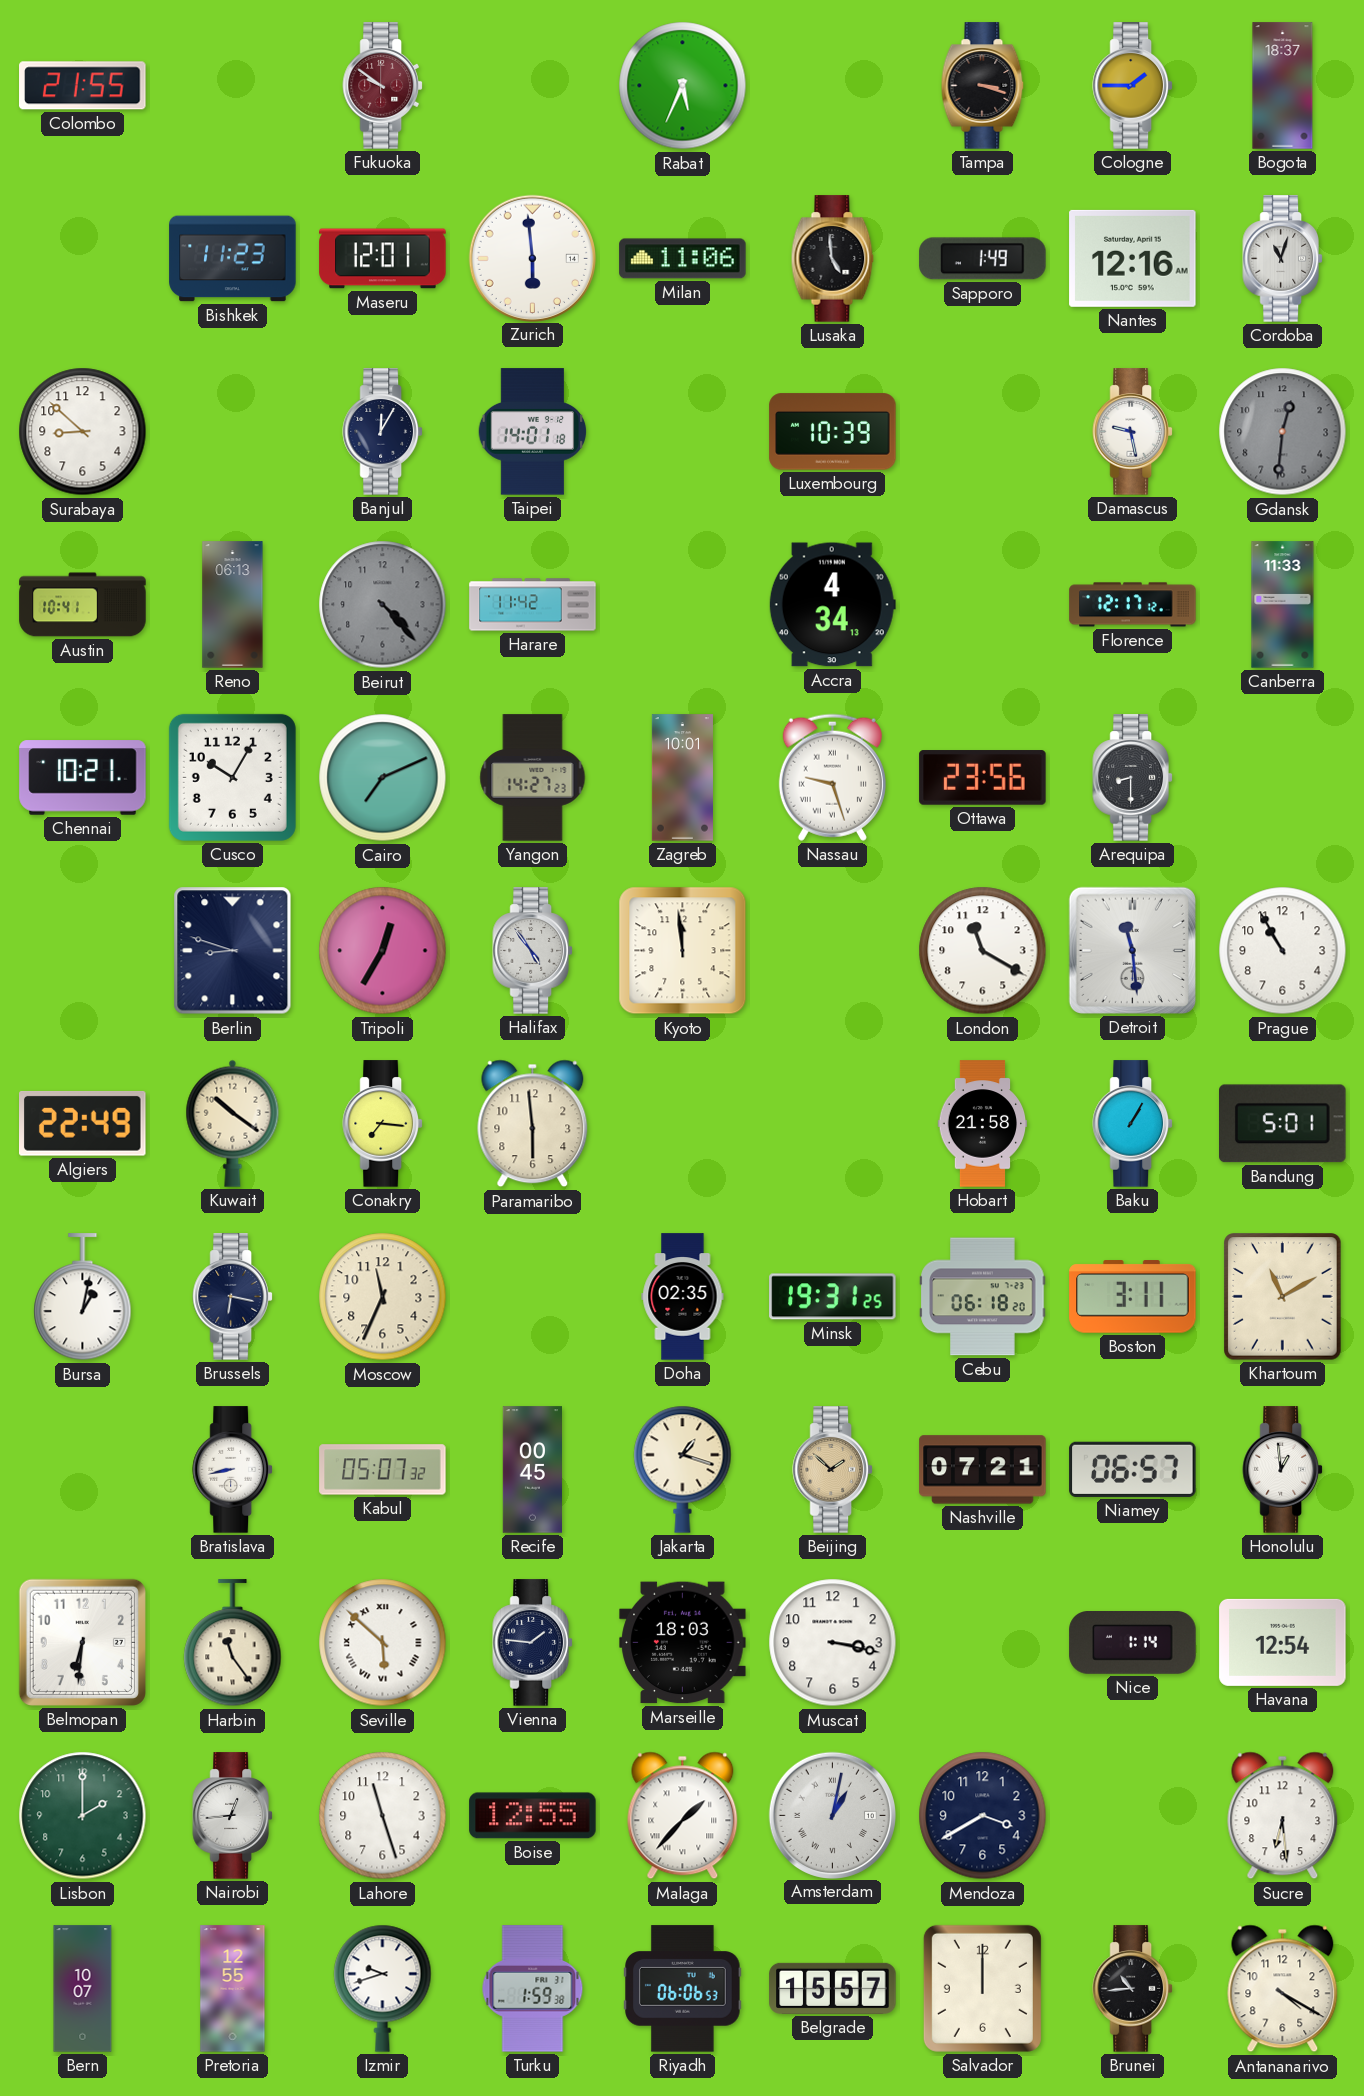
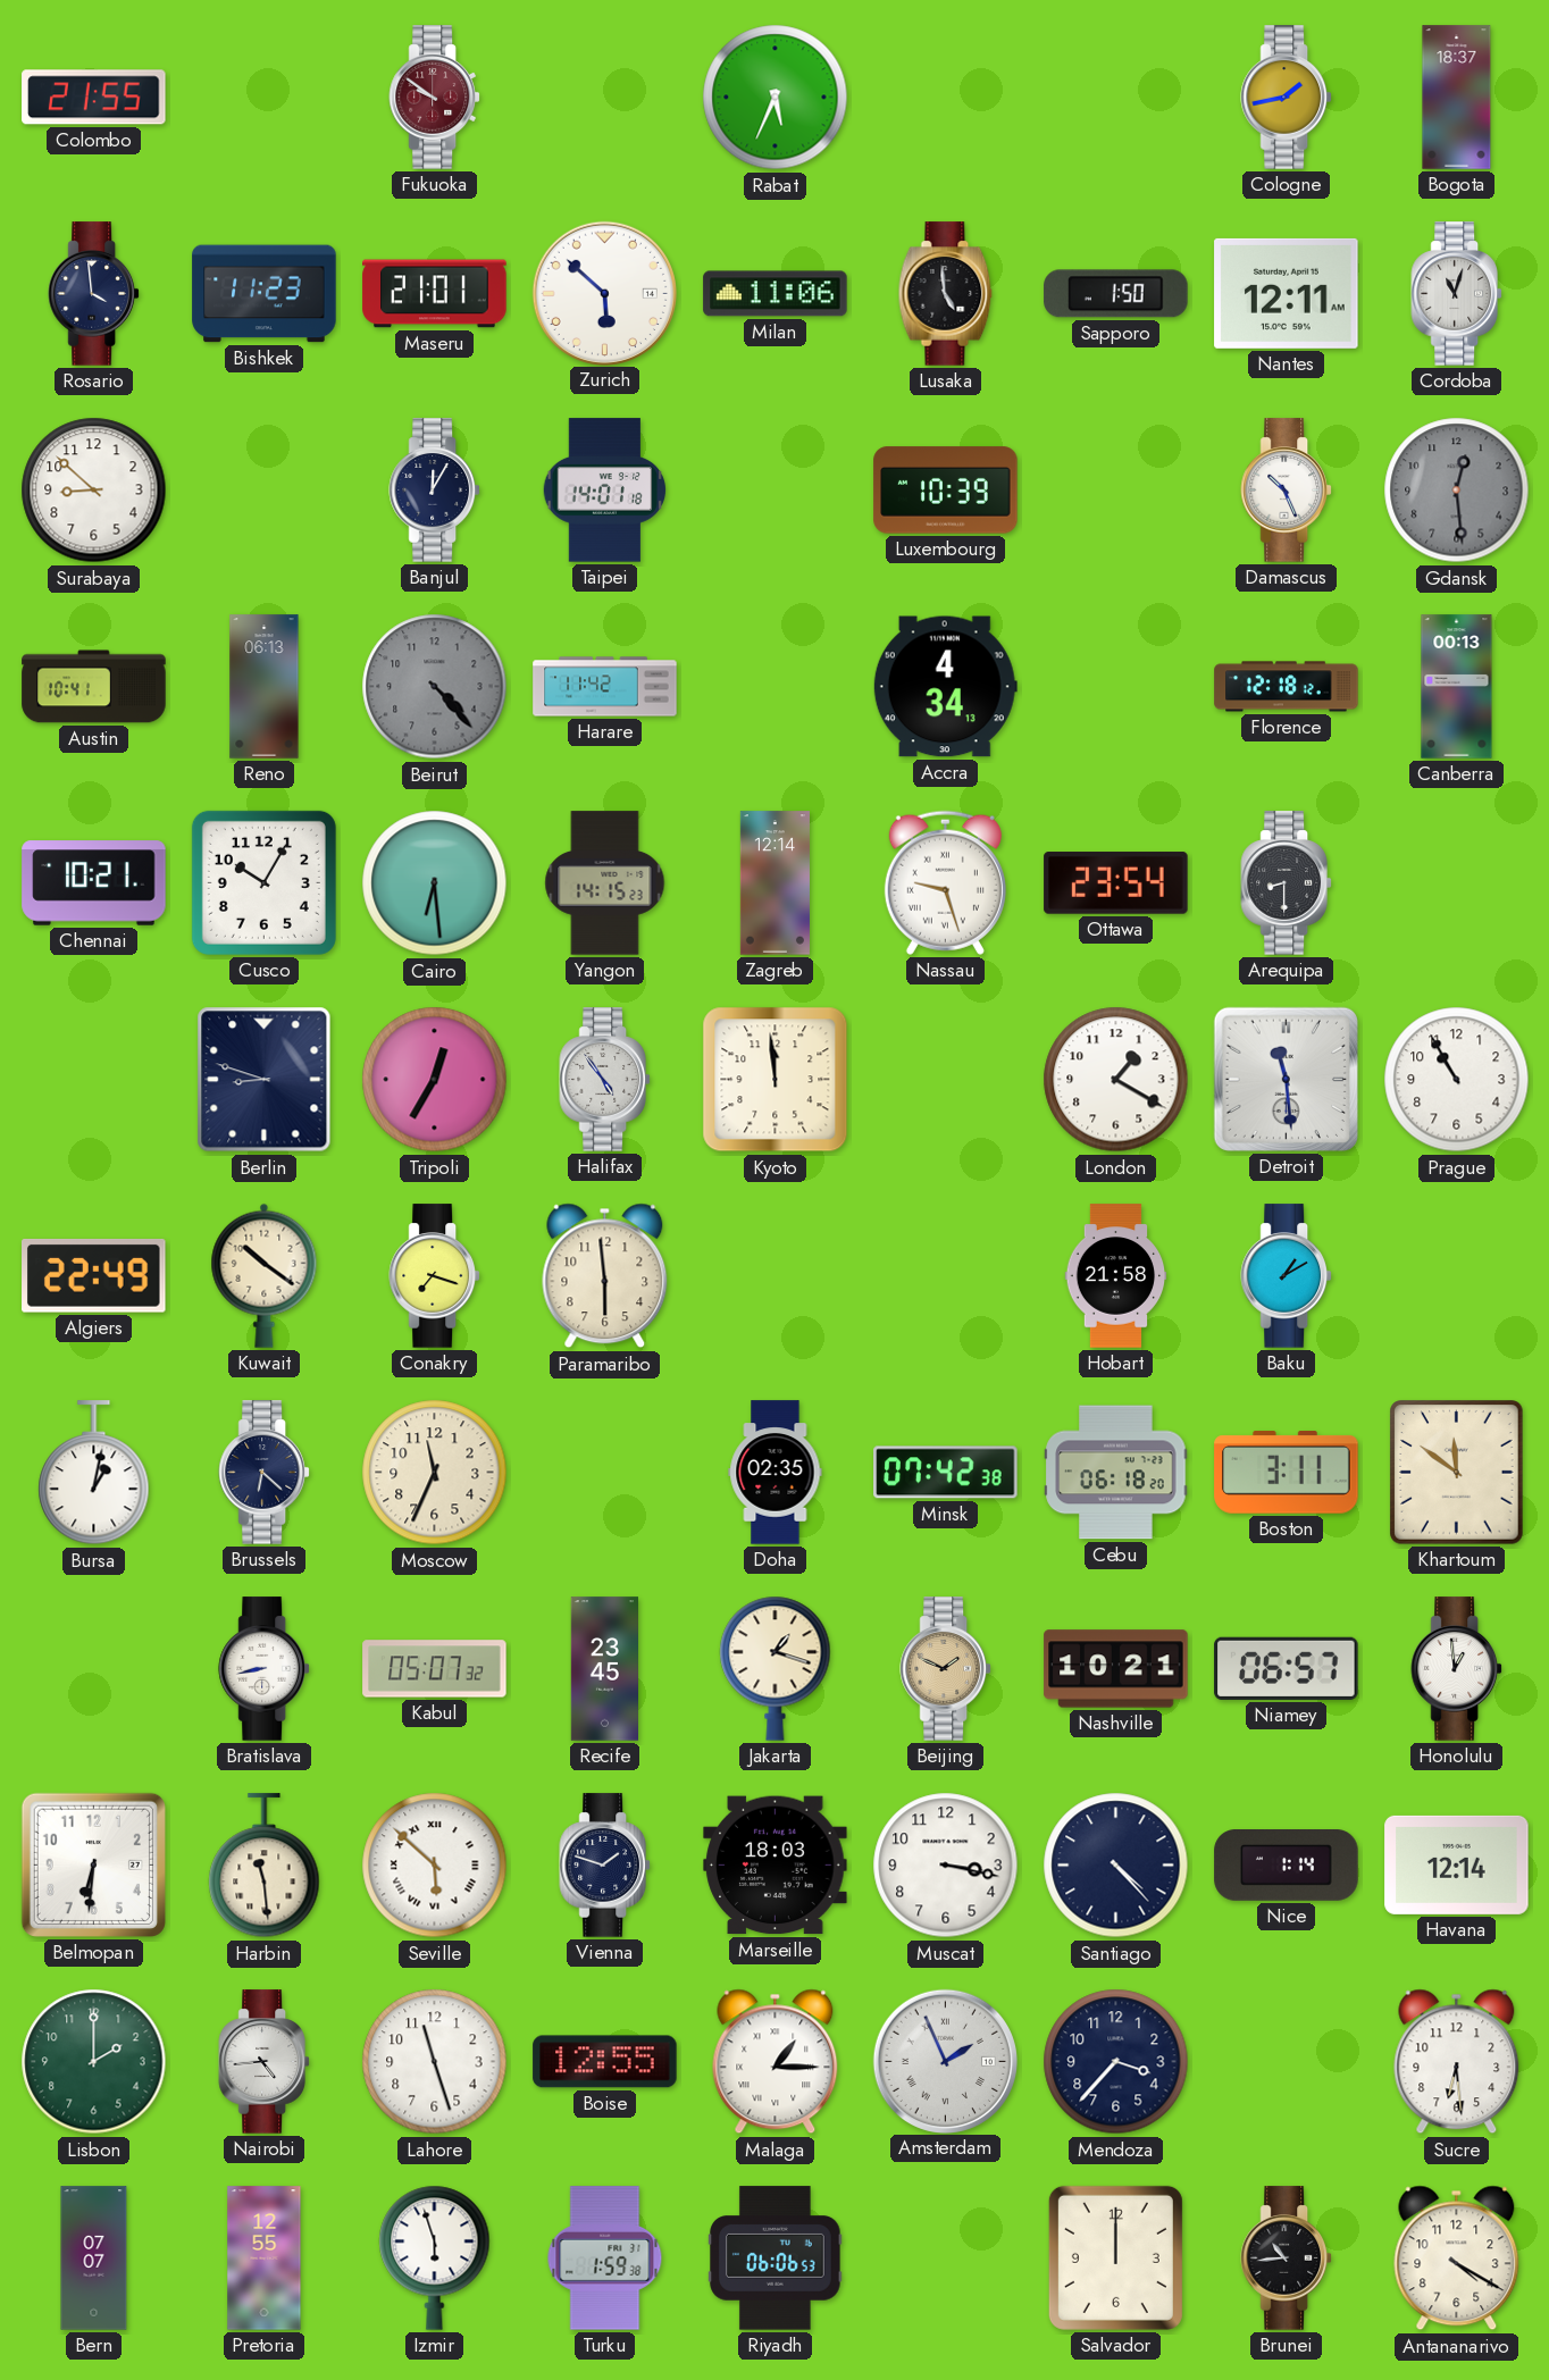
Tampa: 3:18 -> none (983, 86)
Cologne: 1:45 -> 1:43 (1286, 98)
Rosario: none -> 3:59 (93, 294)
Maseru: 12:01 -> 21:01 (435, 294)
Zurich: 5:59 -> 5:52 (604, 293)
Sapporo: 1:49 -> 1:50 (1116, 294)
Nantes: 12:16 -> 12:11 (1287, 293)
Damascus: 9:28 -> 10:26 (1286, 491)
Gdansk: 12:31 -> 12:29 (1457, 491)
Florence: 12:17 -> 12:18 (1287, 687)
Canberra: 11:33 -> 00:13 (1457, 687)
Cairo: 7:11 -> 6:29 (435, 883)
Yangon: 14:27 -> 14:15 (605, 883)
Zagreb: 10:01 -> 12:14 (775, 883)
Ottawa: 23:56 -> 23:54 (1116, 883)
London: 11:20 -> 1:20 (1116, 1080)
Conakry: 7:16 -> 7:18 (434, 1276)
Baku: 1:05 -> 1:10 (1286, 1276)
Bandung: 5:01 -> none (1283, 1124)
Brussels: 6:17 -> 6:22 (263, 1473)
Minsk: 19:31 -> 07:42 (946, 1473)
Khartoum: 11:10 -> 11:51 (1457, 1473)
Recife: 00:45 -> 23:45 (605, 1669)
Beijing: 1:52 -> 1:49 (945, 1669)
Nashville: 07:21 -> 10:21 (1116, 1669)
Harbin: 11:24 -> 11:29 (265, 1866)
Vienna: 1:46 -> 1:48 (604, 1866)
Santiago: none -> 4:23 (1116, 1866)
Havana: 12:54 -> 12:14 (1457, 1864)
Nairobi: 12:44 -> 4:44 (263, 2062)
Malaga: 1:37 -> 1:15 (776, 2062)
Amsterdam: 1:02 -> 1:56 (945, 2061)
Mendoza: 3:40 -> 3:37 (1116, 2062)
Bern: 10:07 -> 07:07 (94, 2259)
Izmir: 9:42 -> 5:57 (435, 2257)
Belgrade: 15:57 -> none (833, 1988)
